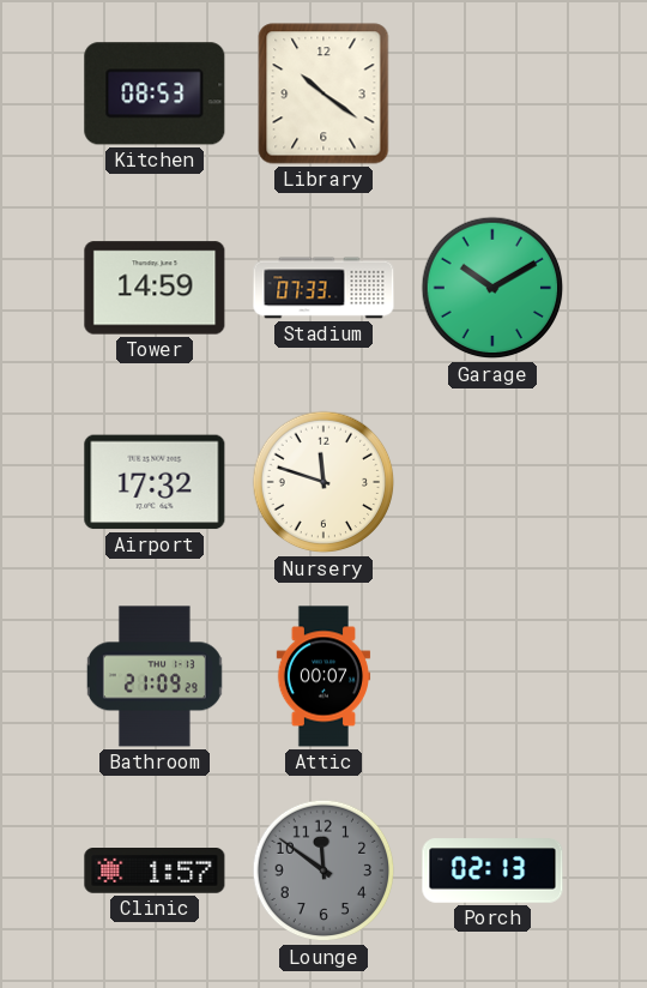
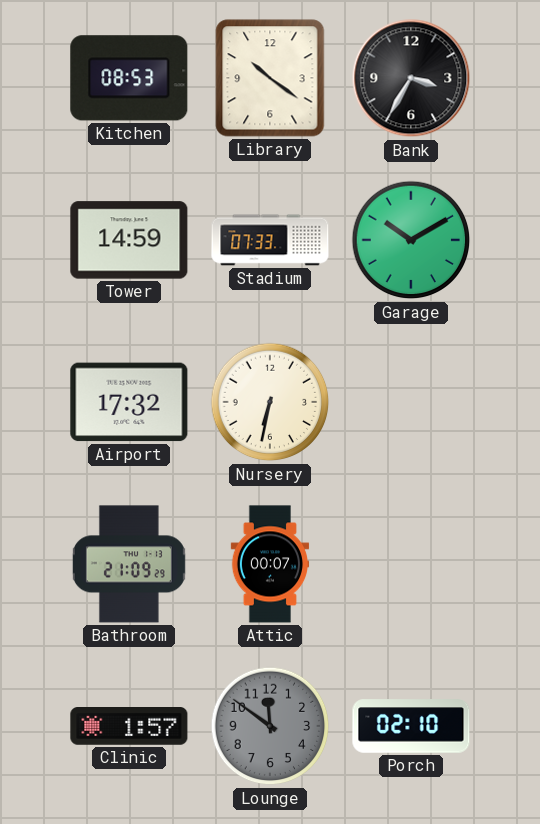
Bank: none -> 3:35 (411, 78)
Nursery: 11:48 -> 6:32 (270, 402)
Porch: 02:13 -> 02:10 (411, 726)
